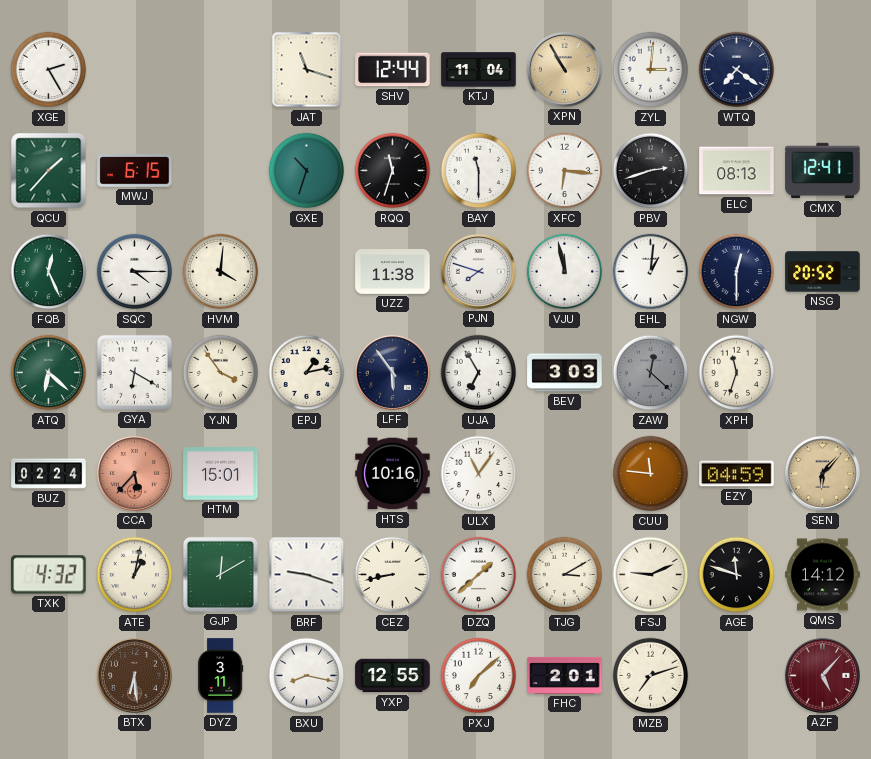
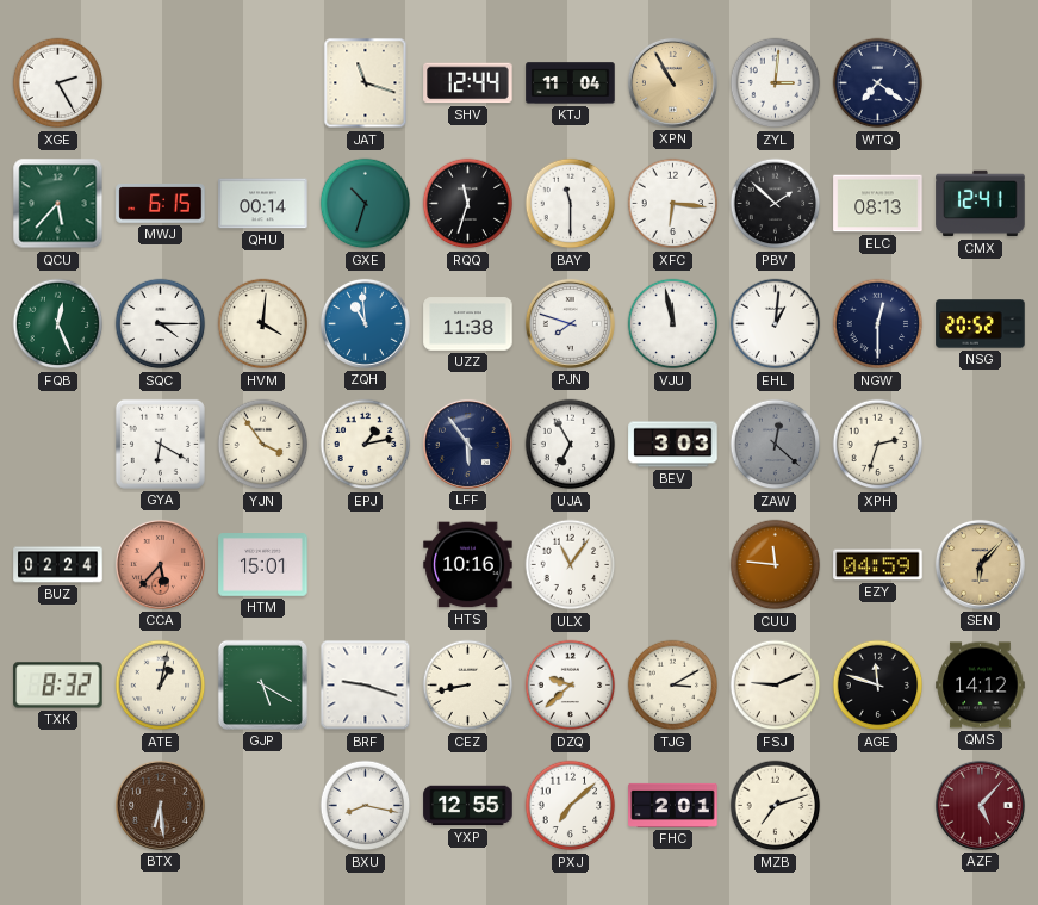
QCU: 1:37 -> 5:37 (58, 204)
QHU: none -> 00:14 (263, 204)
PBV: 2:42 -> 1:52 (776, 204)
ZQH: none -> 10:59 (365, 323)
ATQ: 6:22 -> none (49, 373)
XPH: 11:33 -> 2:33 (878, 445)
TXK: 4:32 -> 8:32 (58, 686)
GJP: 12:10 -> 5:20 (262, 684)
DZQ: 1:38 -> 9:38 (571, 686)
DYZ: 3:11 -> none (221, 676)
